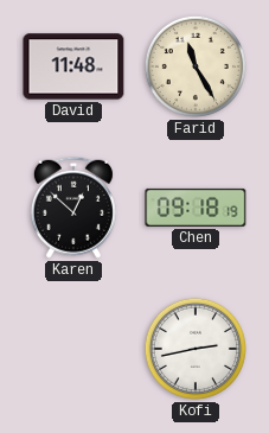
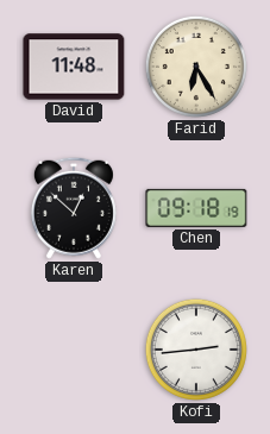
Farid: 11:25 -> 6:25 (196, 67)
Kofi: 2:43 -> 2:44 (196, 350)
